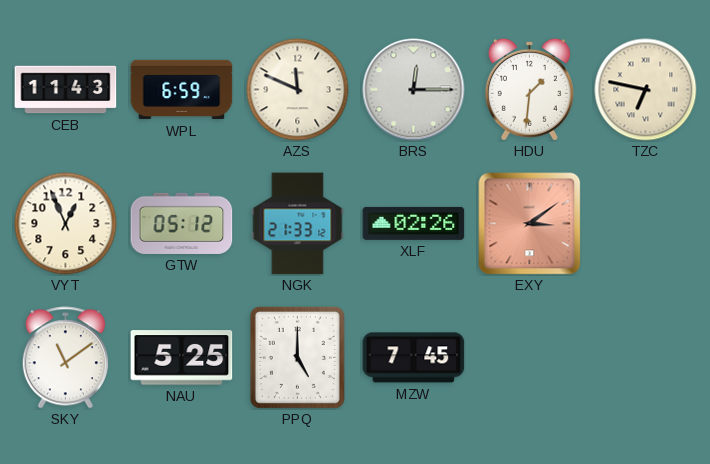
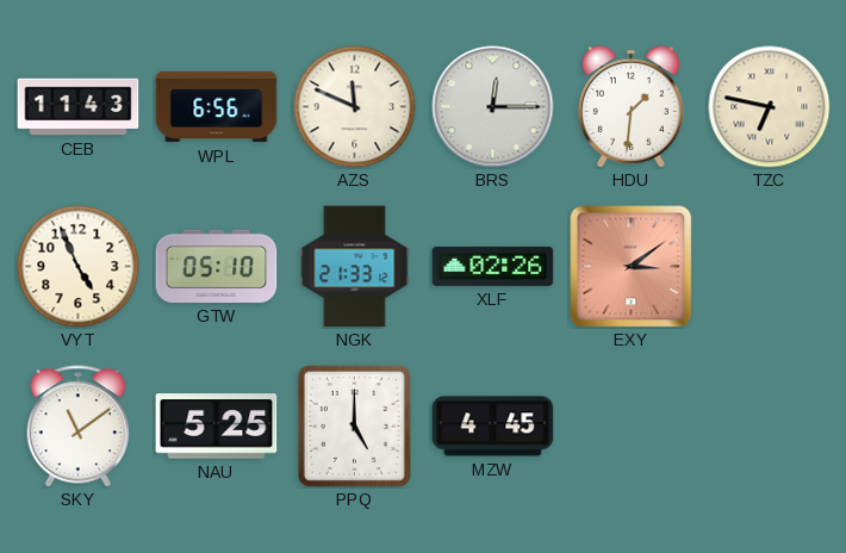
WPL: 6:59 -> 6:56 (217, 107)
VYT: 12:56 -> 4:56 (79, 267)
GTW: 05:12 -> 05:10 (217, 266)
MZW: 7:45 -> 4:45 (493, 427)
